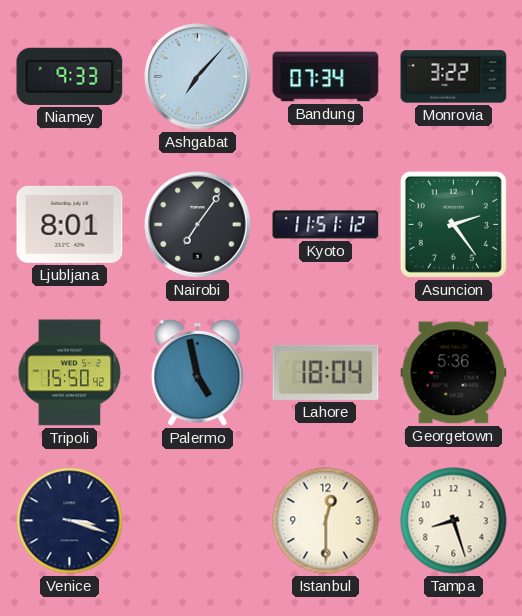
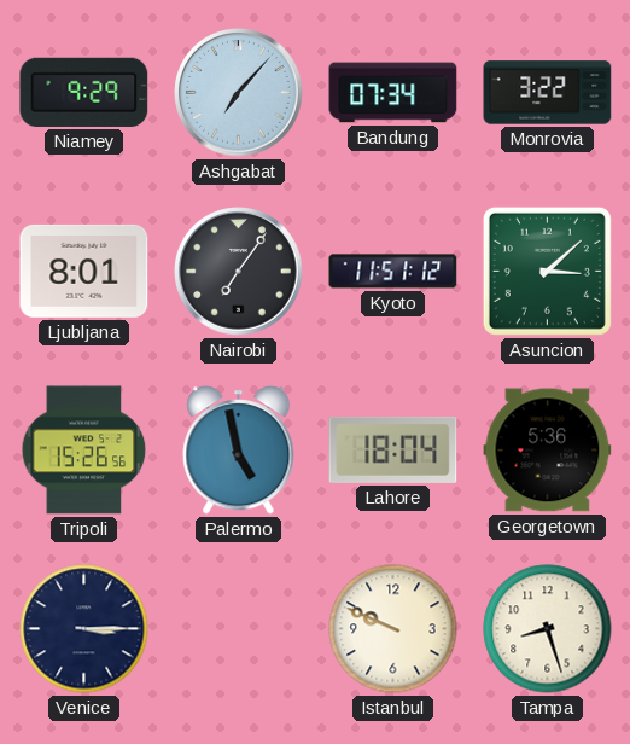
Niamey: 9:33 -> 9:29 (84, 92)
Asuncion: 2:24 -> 3:08 (547, 271)
Tripoli: 15:50 -> 15:26 (84, 451)
Venice: 3:18 -> 3:15 (84, 629)
Istanbul: 12:30 -> 9:49 (393, 629)
